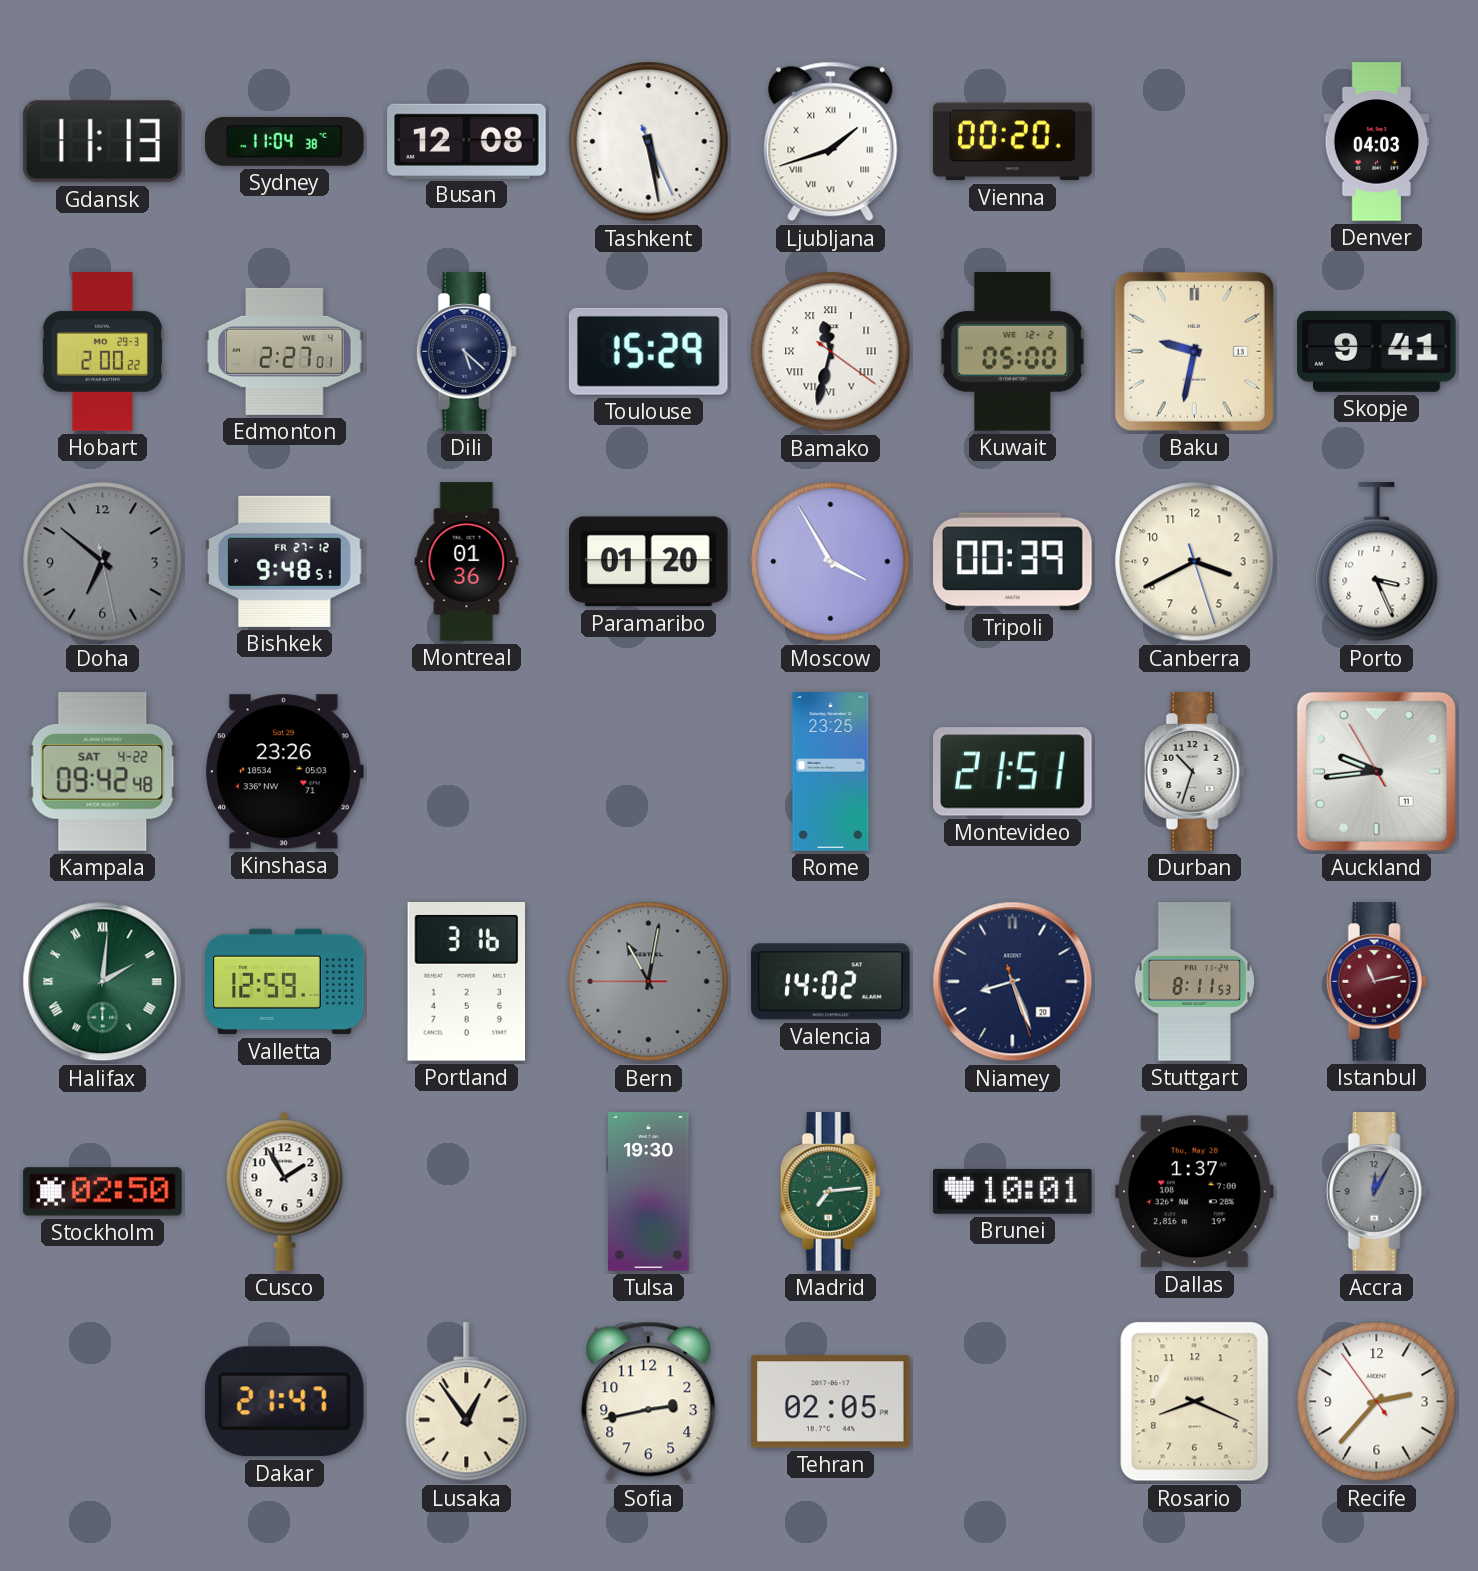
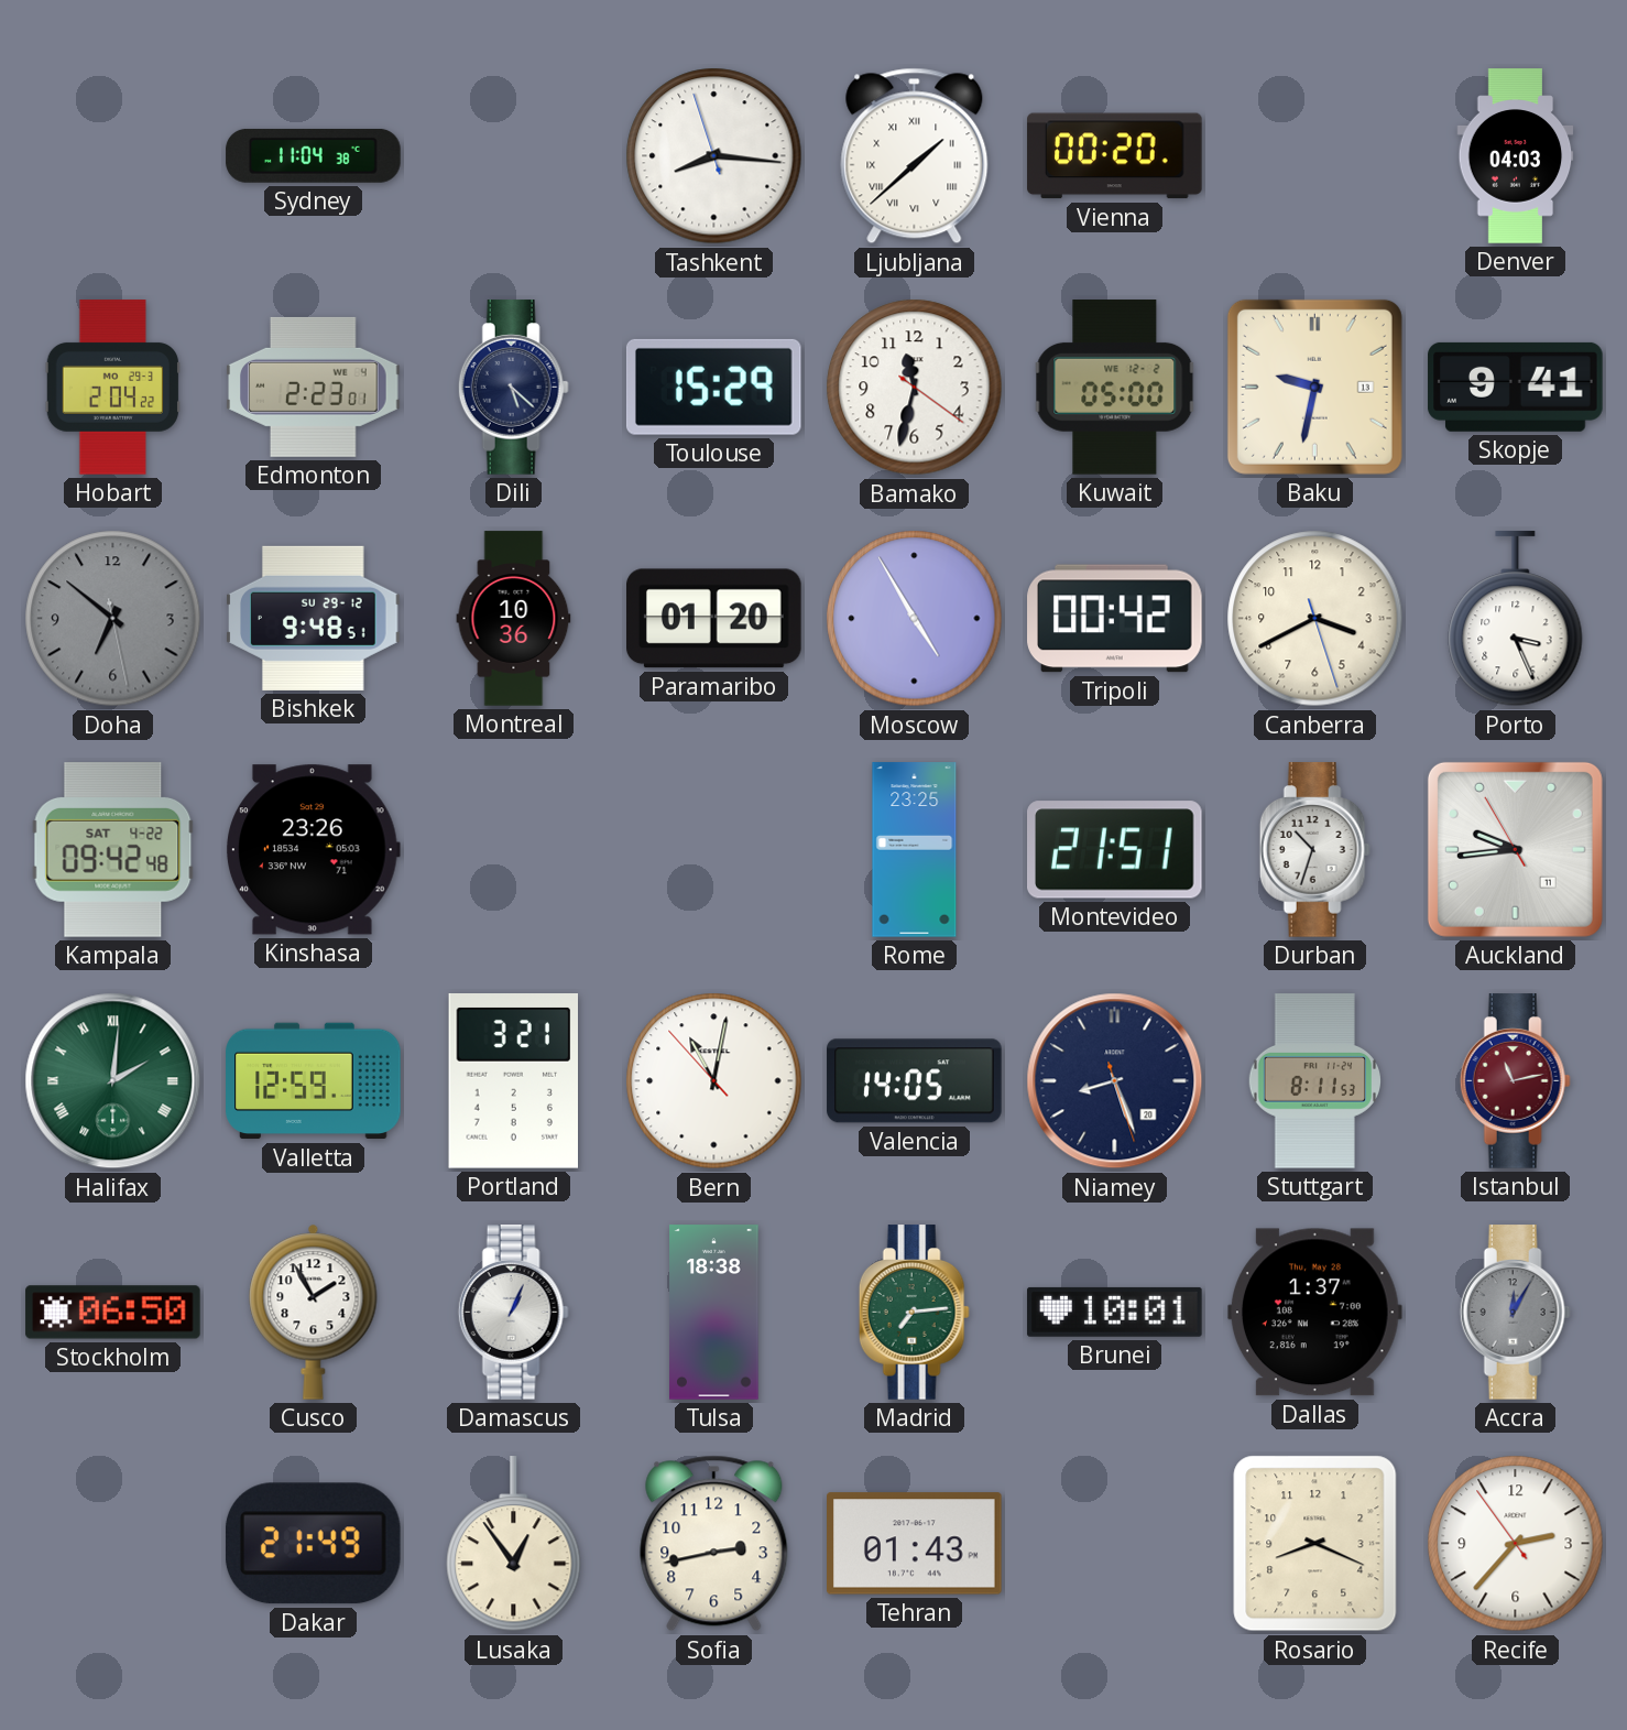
Gdansk: 11:13 -> none (102, 142)
Busan: 12:08 -> none (467, 141)
Tashkent: 5:28 -> 8:15 (714, 156)
Ljubljana: 1:42 -> 1:38 (915, 156)
Hobart: 2:00 -> 2:04 (112, 388)
Edmonton: 2:27 -> 2:23 (314, 387)
Bamako numerals: Roman -> Arabic (915, 388)
Bishkek date: FR 27-12 -> SU 29-12 (314, 618)
Montreal: 01:36 -> 10:36 (514, 619)
Moscow: 3:55 -> 4:55 (915, 619)
Tripoli: 00:39 -> 00:42 (1115, 619)
Portland: 3:16 -> 3:21 (513, 1081)
Bern: 11:01:45 -> 11:01:53 (714, 1081)
Bern dial: grey -> white (714, 1081)
Valencia: 14:02 -> 14:05 (915, 1081)
Stockholm: 02:50 -> 06:50 (113, 1313)
Damascus: none -> 1:04 (513, 1313)
Tulsa: 19:30 -> 18:38 (714, 1313)
Dakar: 21:47 -> 21:49 (313, 1544)
Tehran: 02:05 -> 01:43 (915, 1544)
